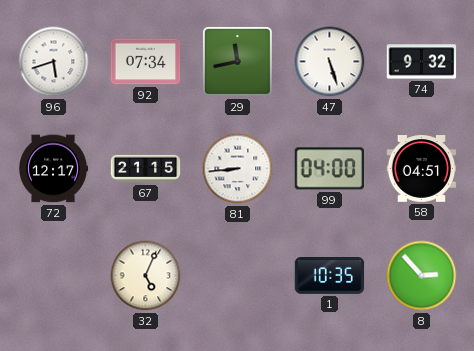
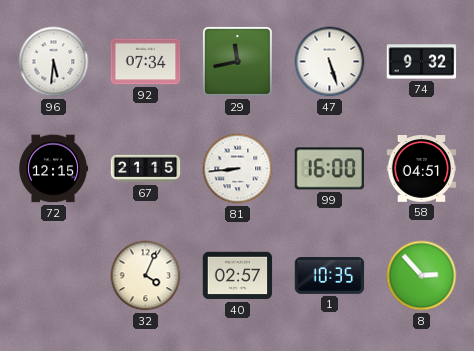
96: 5:42 -> 5:31 (54, 62)
72: 12:17 -> 12:15 (54, 169)
99: 04:00 -> 16:00 (329, 169)
32: 5:04 -> 4:04 (146, 276)
40: none -> 02:57 (238, 276)
